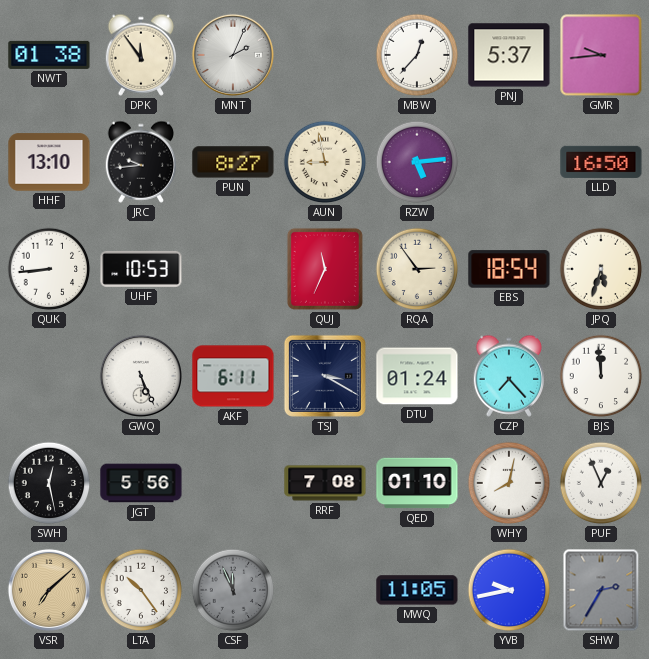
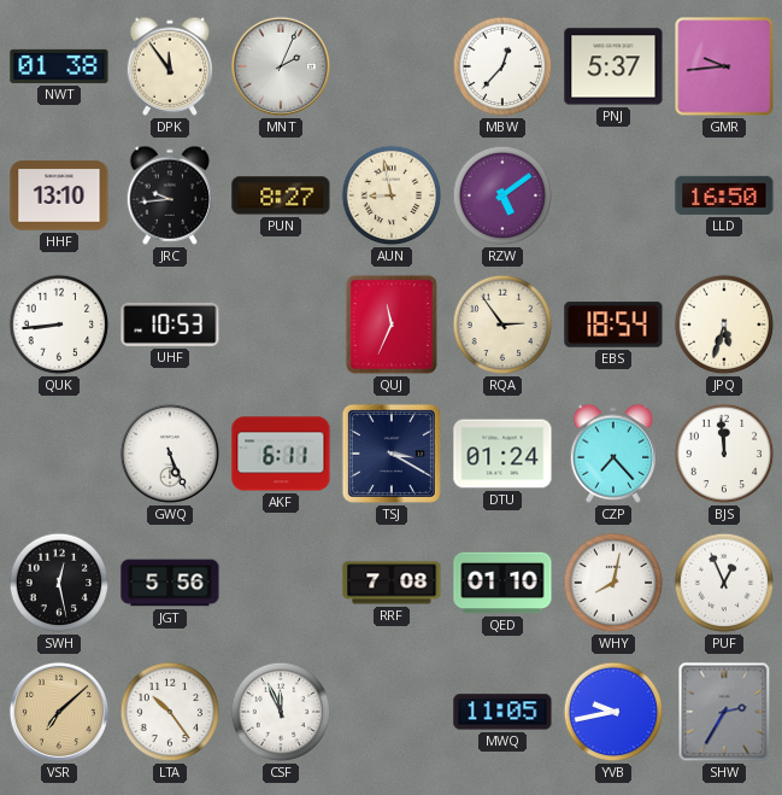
RZW: 5:14 -> 5:09 (502, 195)
CSF dial: grey -> white (281, 712)
